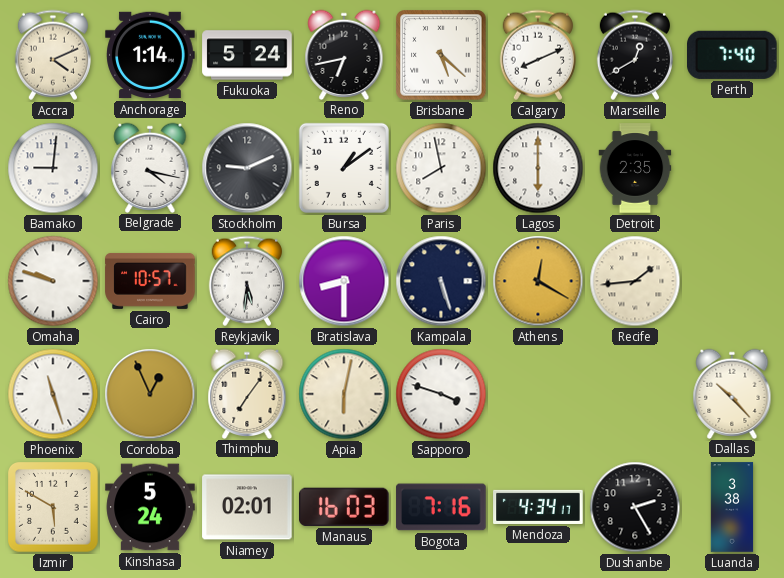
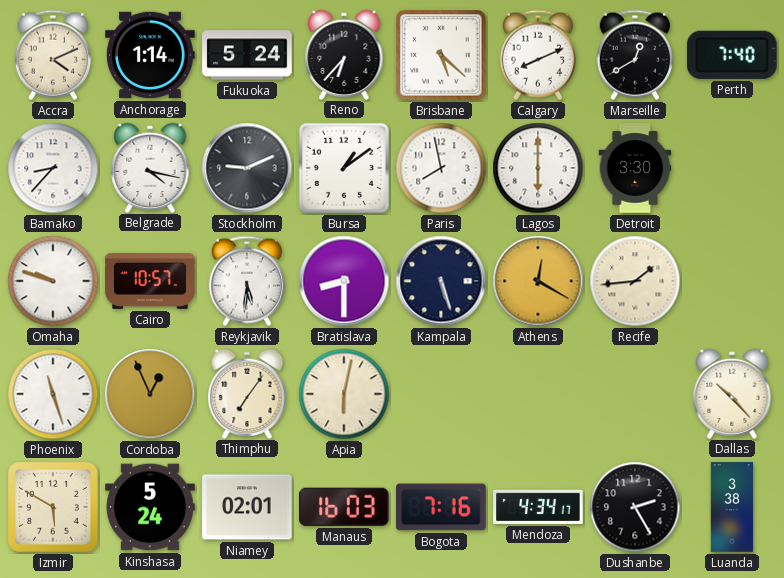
Reno: 6:43 -> 6:37 (344, 54)
Bamako: 9:01 -> 8:37 (53, 168)
Detroit: 2:35 -> 3:30 (635, 168)
Sapporo: 3:48 -> none (441, 394)
